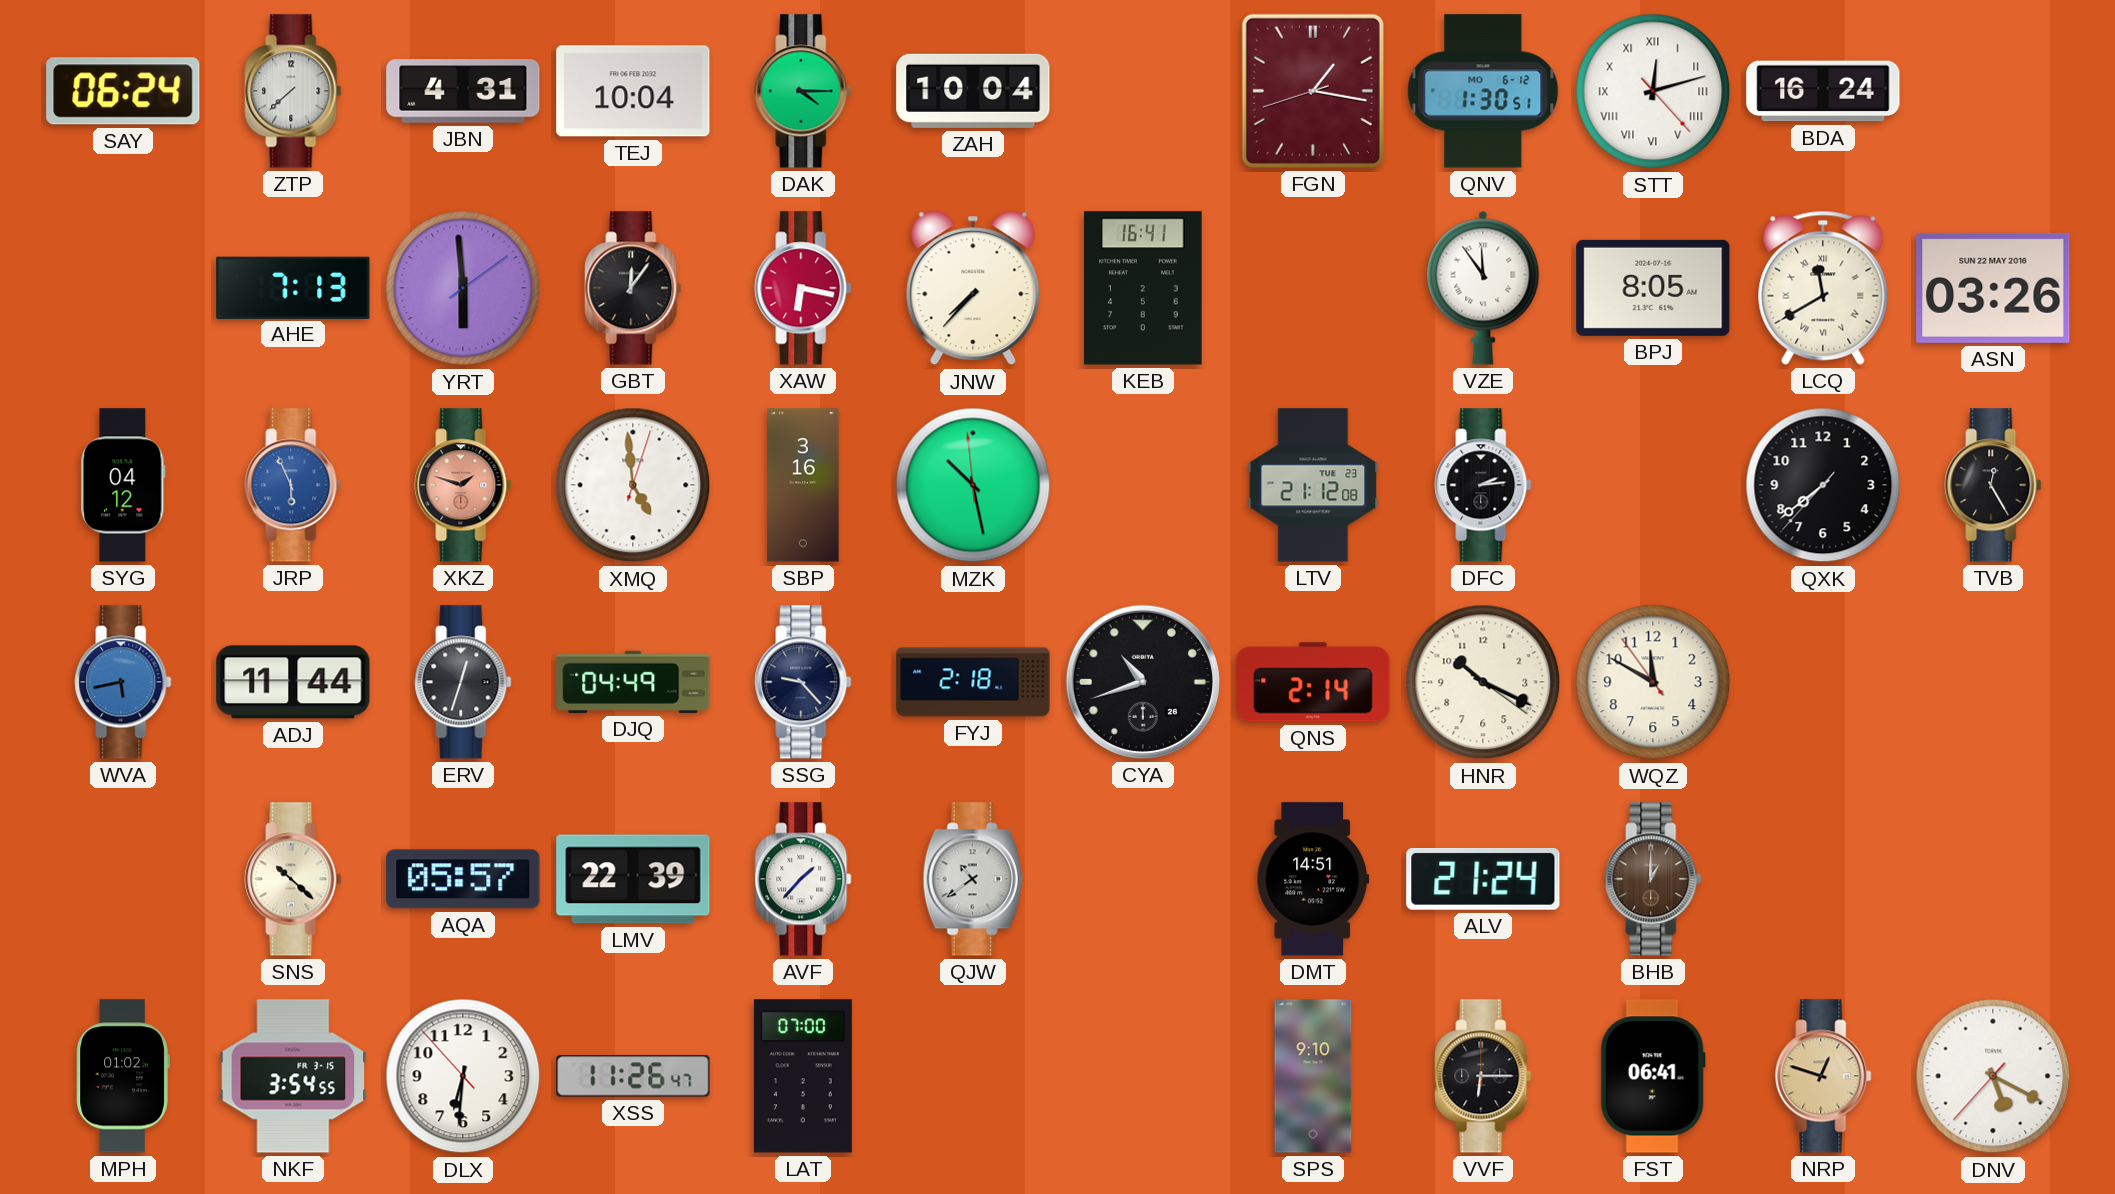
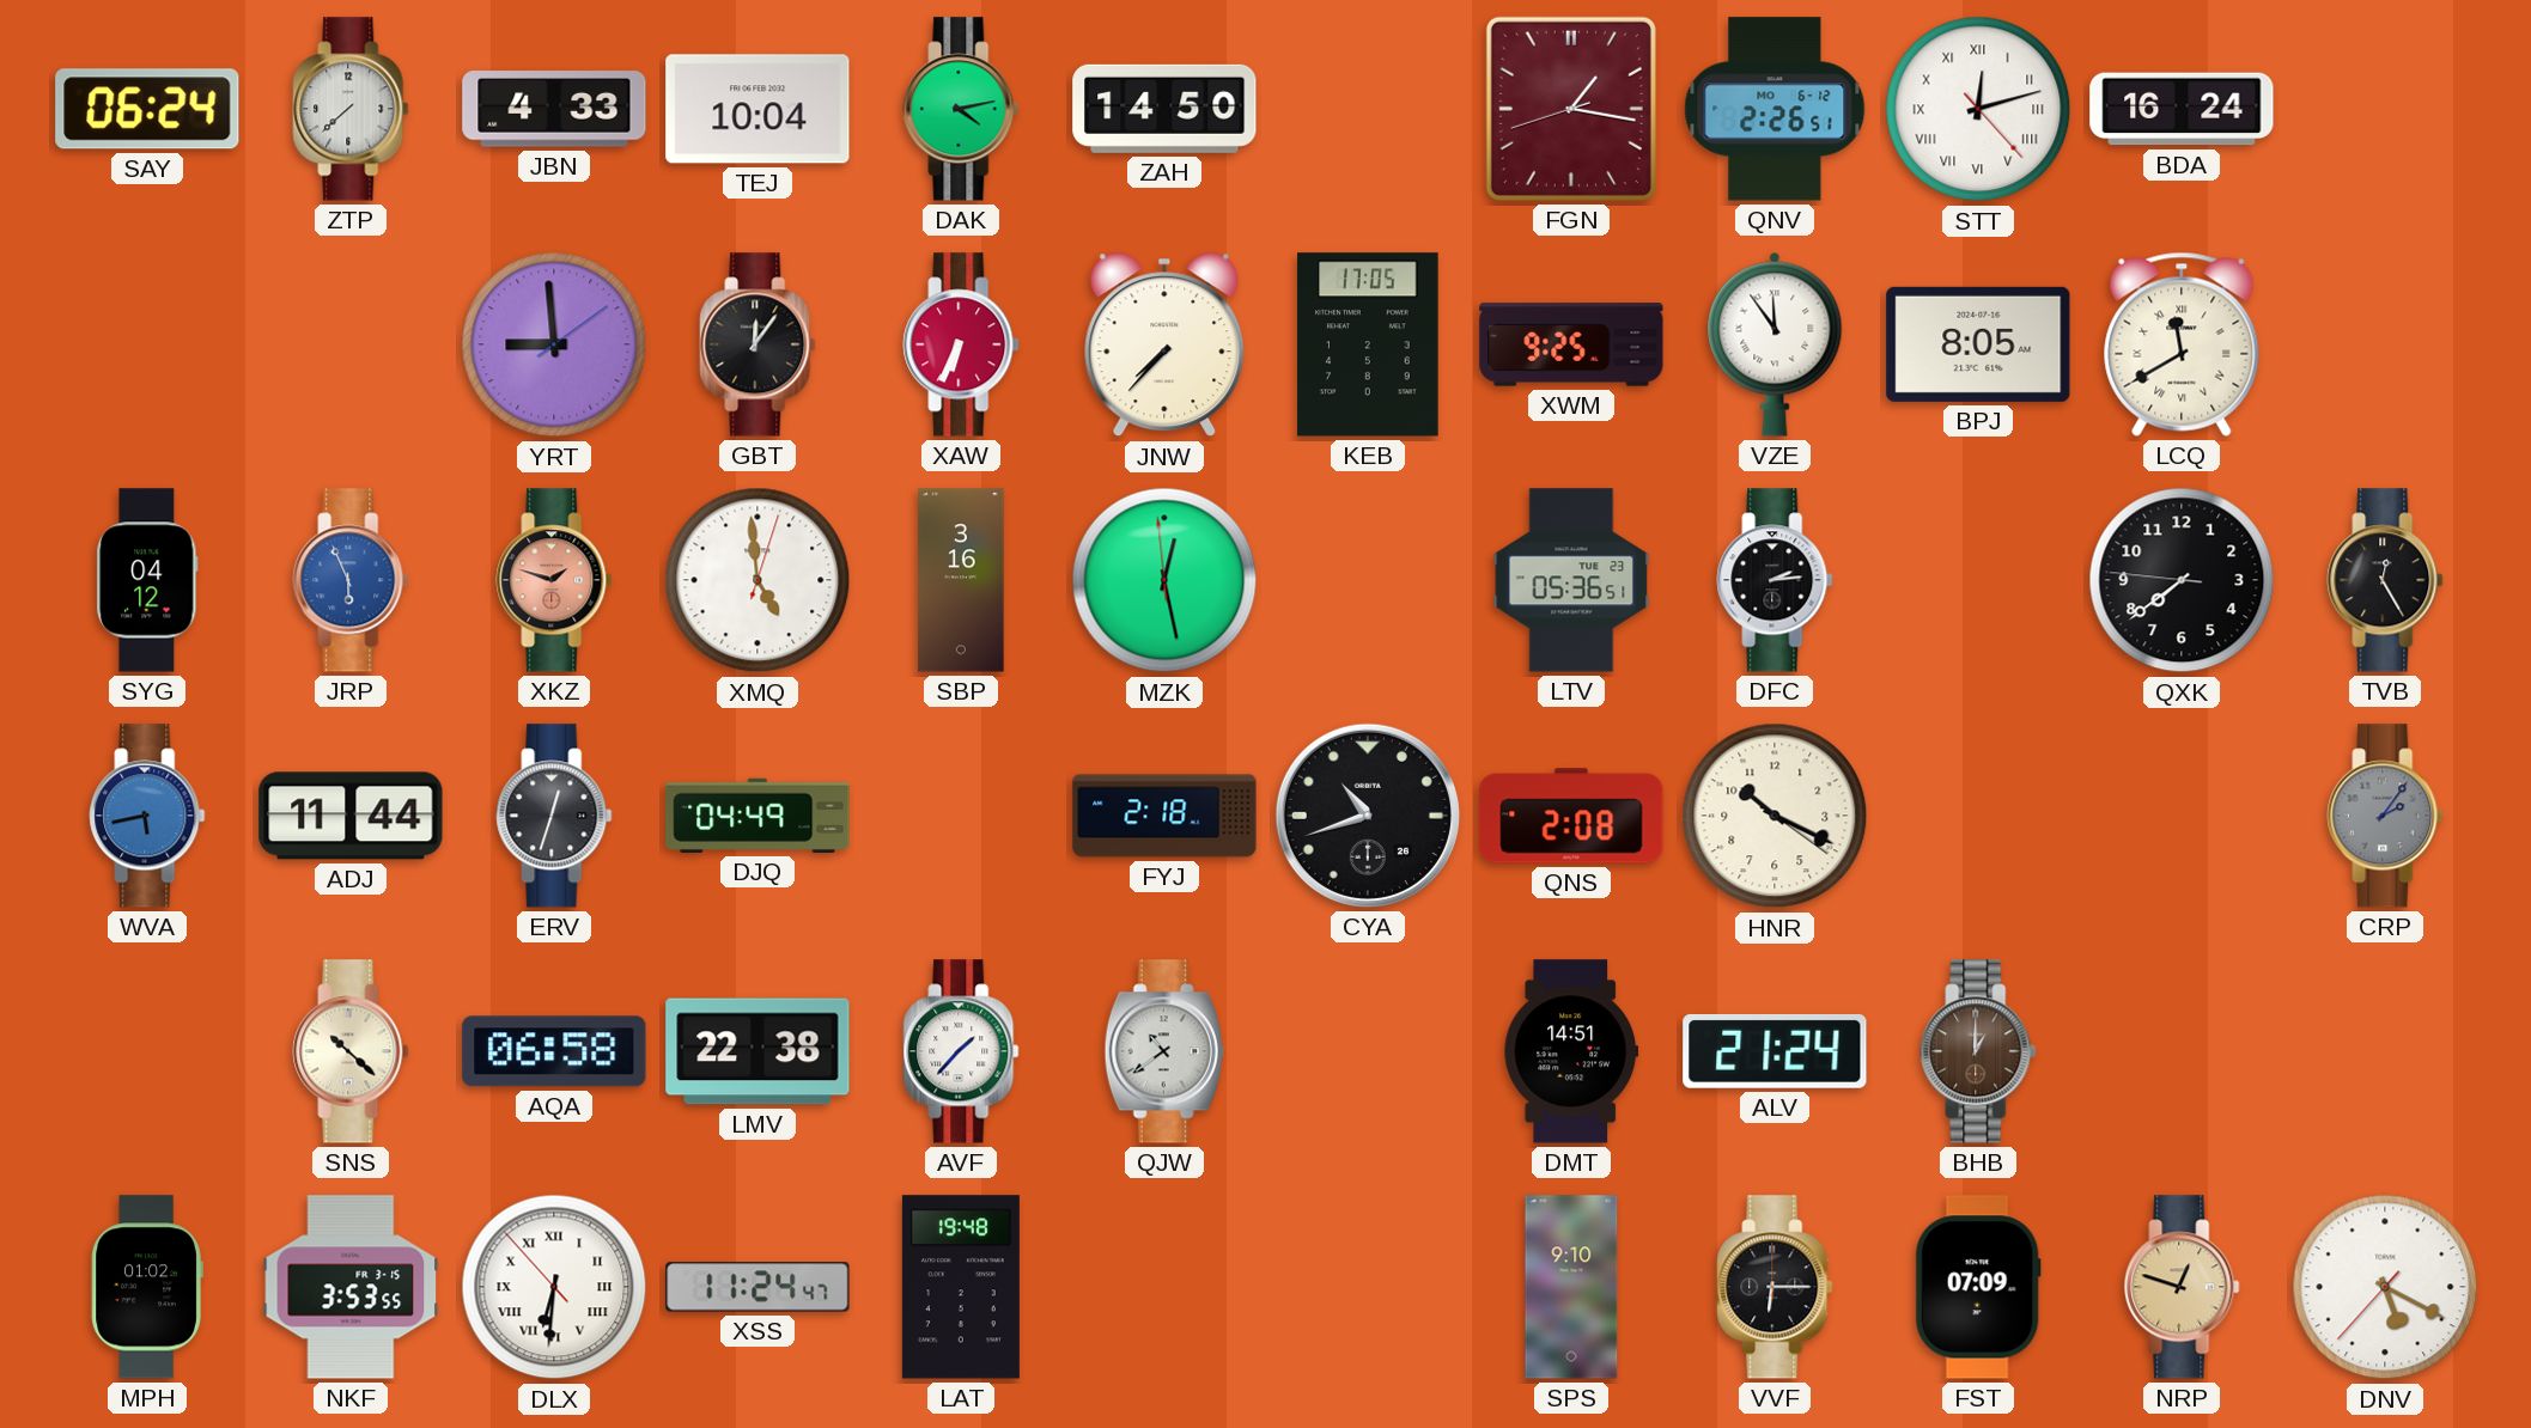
JBN: 4:31 -> 4:33 (554, 109)
DAK: 4:15 -> 4:13 (961, 109)
ZAH: 10:04 -> 14:50 (1164, 109)
QNV: 1:30 -> 2:26 (1775, 109)
AHE: 7:13 -> none (293, 287)
YRT: 5:59 -> 8:59 (554, 344)
XAW: 6:17 -> 6:34 (961, 344)
KEB: 16:41 -> 17:05 (1368, 344)
XWM: none -> 9:25 (1571, 344)
ASN: 03:26 -> none (1993, 288)
MZK: 10:27 -> 12:27 (1164, 580)
LTV: 21:12 -> 05:36 (1571, 580)
QXK: 7:38:37 -> 7:38:46 (2182, 580)
SSG: 9:23 -> none (803, 682)
QNS: 2:14 -> 2:08 (1571, 816)
WQZ: 11:49 -> none (1653, 682)
CRP: none -> 2:06 (2385, 816)
AQA: 05:57 -> 06:58 (554, 1051)
LMV: 22:39 -> 22:38 (758, 1051)
NKF: 3:54 -> 3:53 (351, 1287)
DLX numerals: Arabic -> Roman (554, 1287)
XSS: 11:26 -> 11:24 (758, 1287)
LAT: 07:00 -> 19:48 (961, 1287)
FST: 06:41 -> 07:09 (1978, 1287)
